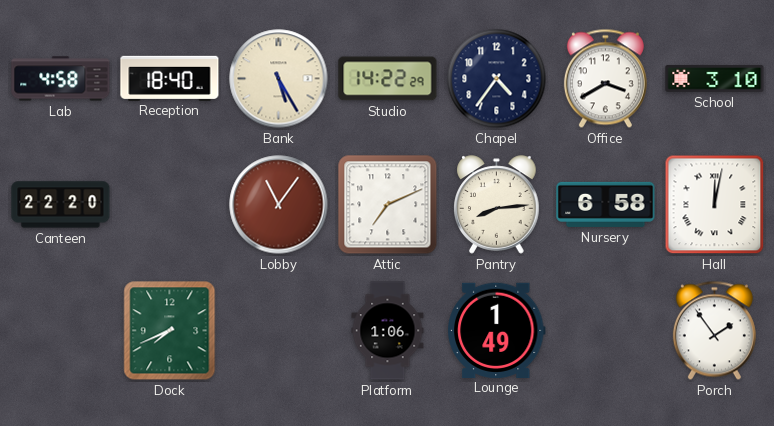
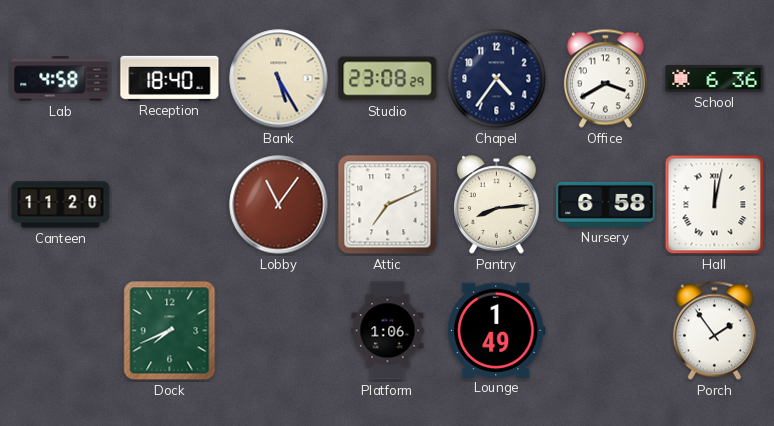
Studio: 14:22 -> 23:08 (388, 79)
School: 3:10 -> 6:36 (715, 79)
Canteen: 22:20 -> 11:20 (61, 205)
